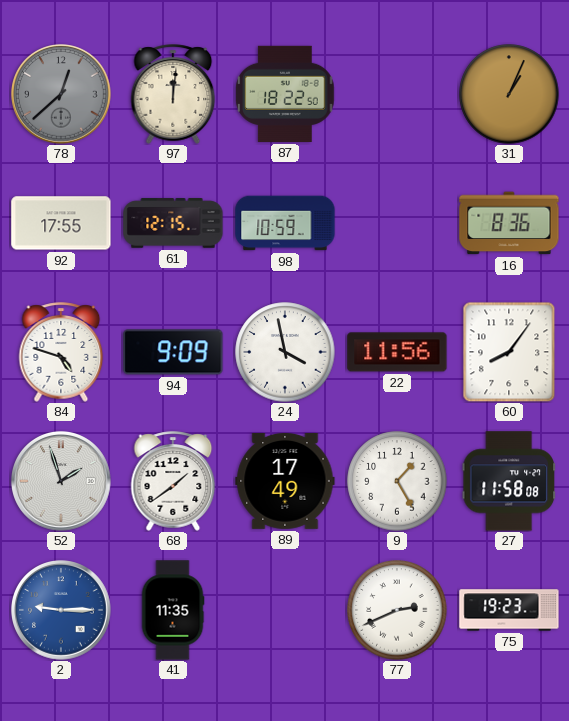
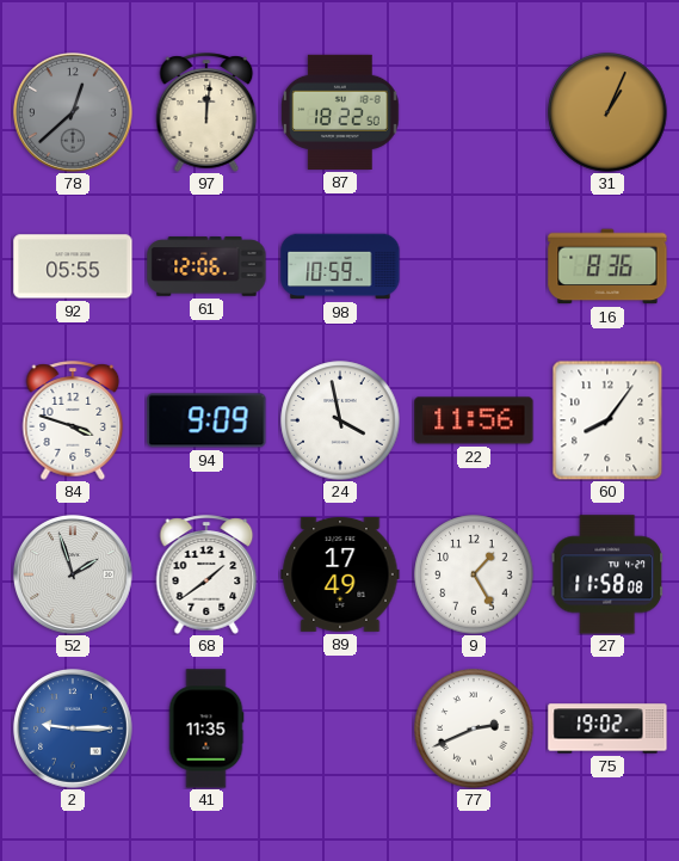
92: 17:55 -> 05:55 (73, 266)
61: 12:15 -> 12:06 (206, 266)
84: 4:48 -> 3:48 (73, 420)
75: 19:23 -> 19:02 (607, 728)
